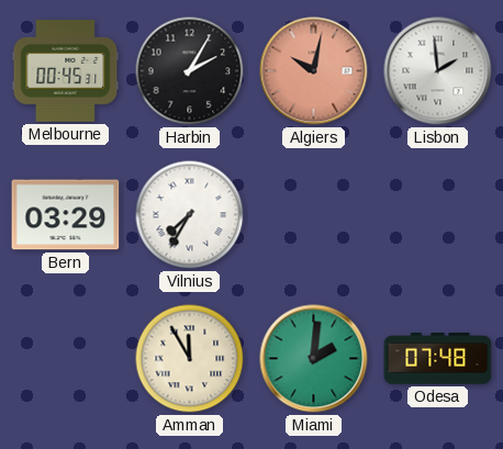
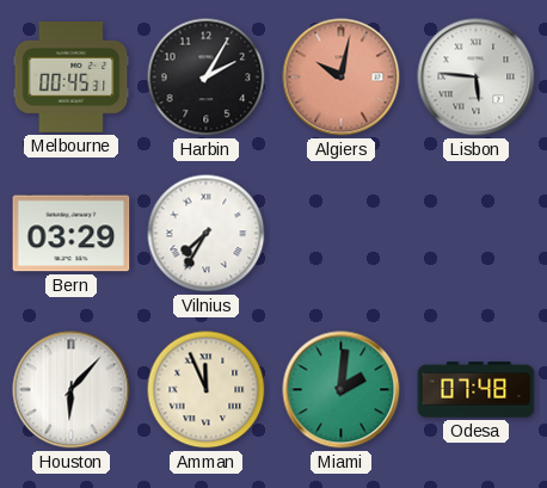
Lisbon: 1:59 -> 5:46 (477, 78)
Houston: none -> 6:07 (72, 390)
Amman: 11:55 -> 11:56 (207, 390)
